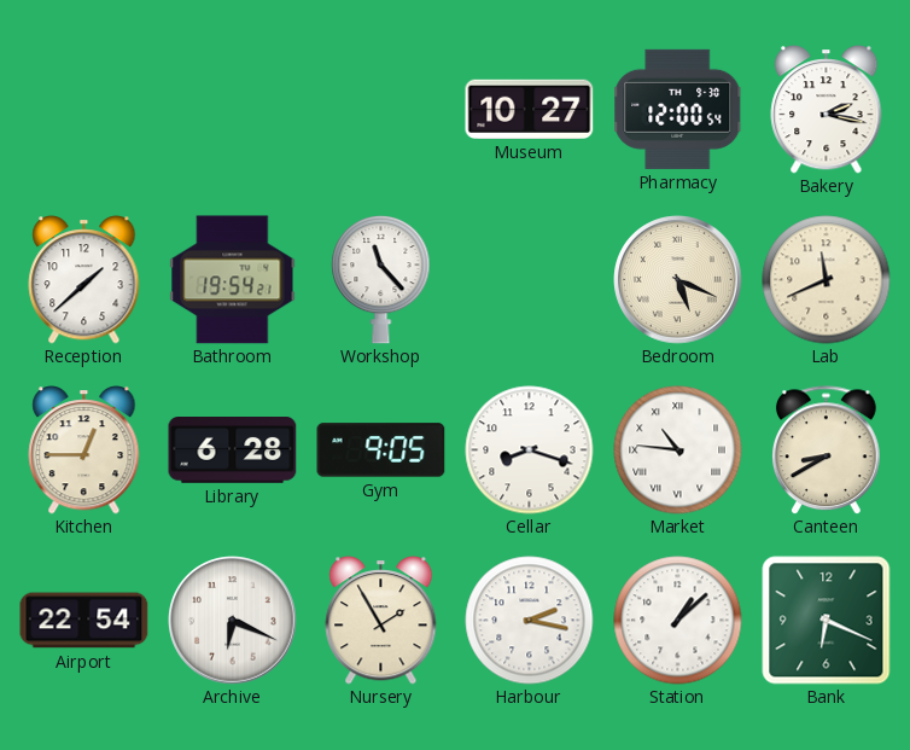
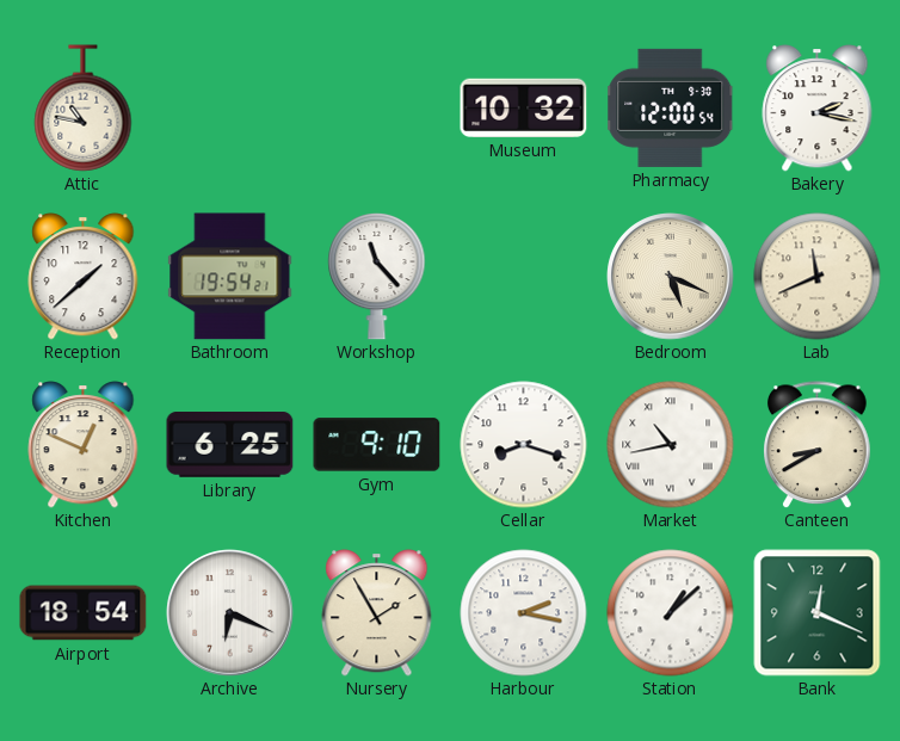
Attic: none -> 10:47 (84, 109)
Museum: 10:27 -> 10:32 (524, 107)
Kitchen: 12:45 -> 12:49 (84, 445)
Library: 6:28 -> 6:25 (230, 445)
Gym: 9:05 -> 9:10 (377, 445)
Market: 10:46 -> 10:43 (671, 445)
Airport: 22:54 -> 18:54 (84, 613)
Bank: 6:19 -> 12:19 (818, 613)
